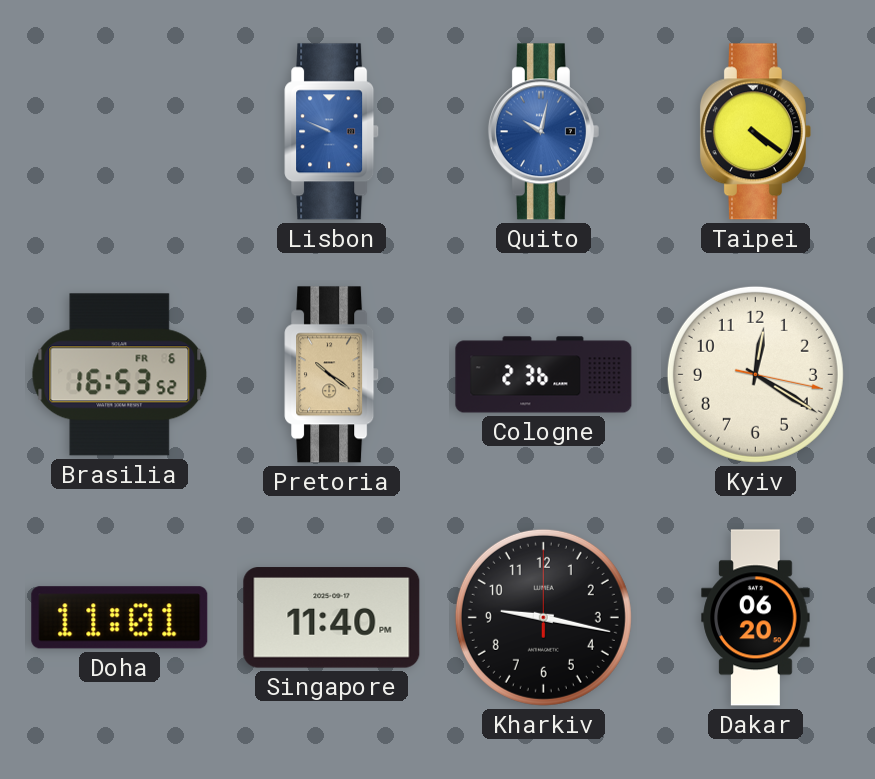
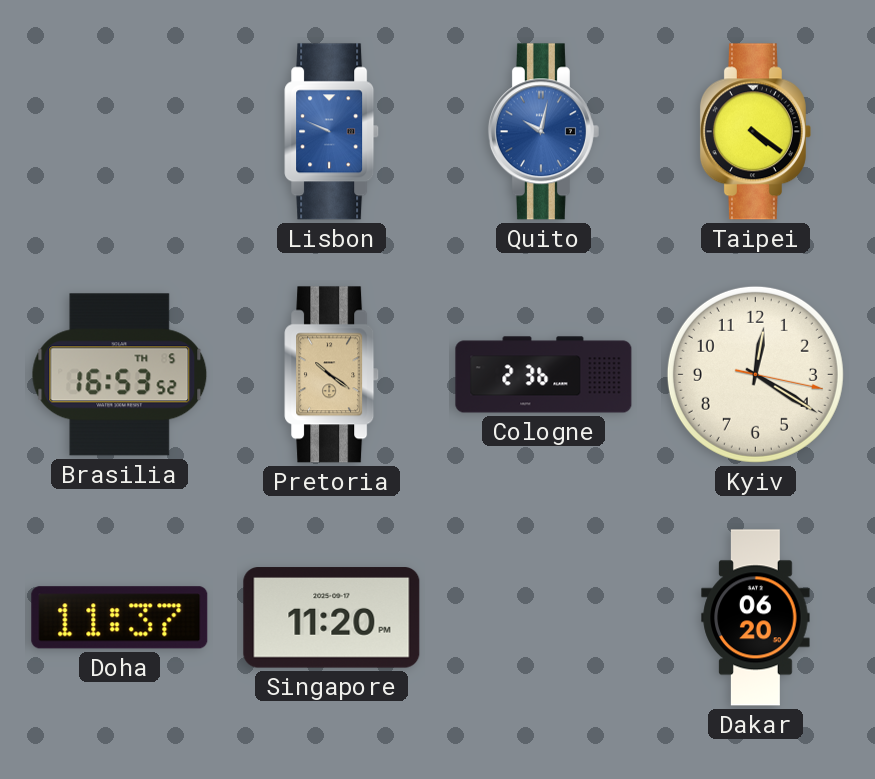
Brasilia date: FR 6 -> TH 5 (120, 375)
Doha: 11:01 -> 11:37 (120, 618)
Singapore: 11:40 -> 11:20 (332, 618)
Kharkiv: 9:17 -> none (543, 617)
